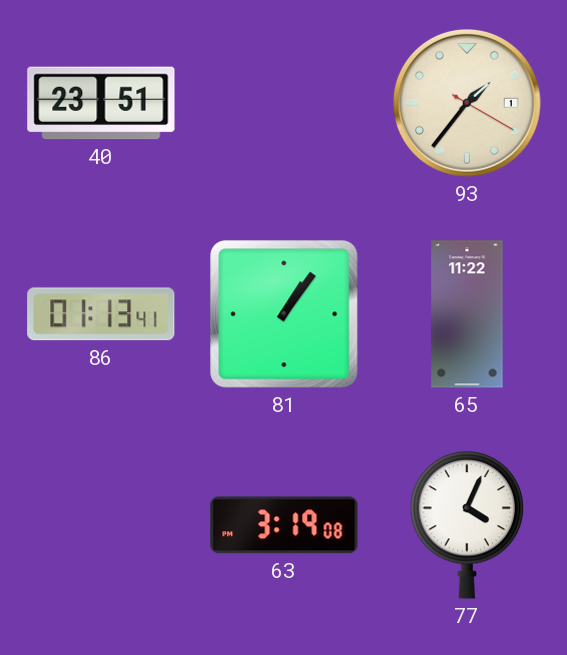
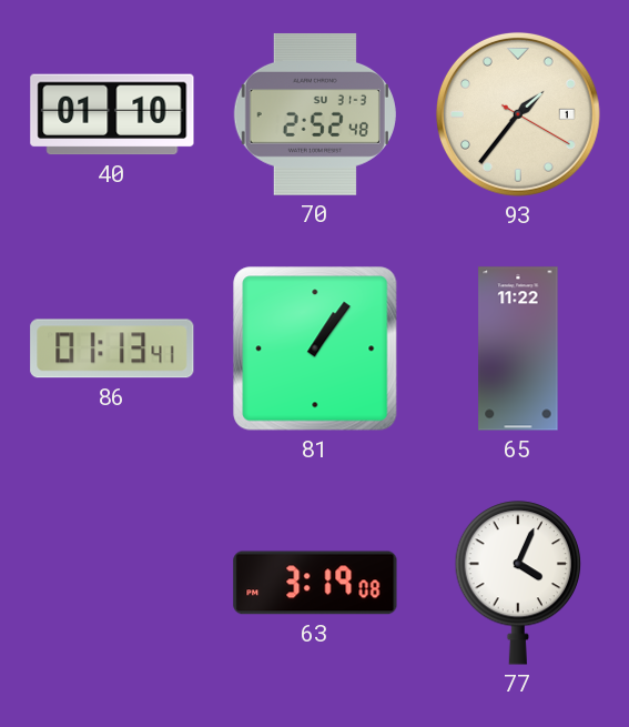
40: 23:51 -> 01:10 (112, 114)
70: none -> 2:52 (315, 114)
